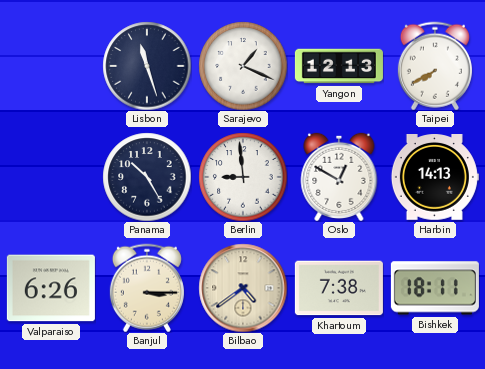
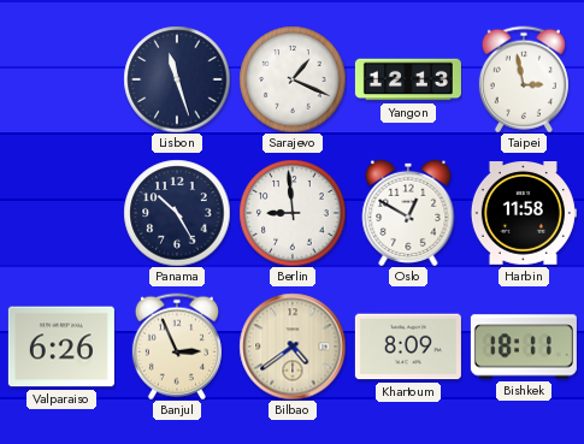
Taipei: 7:40 -> 2:58 (524, 79)
Harbin: 14:13 -> 11:58 (524, 214)
Banjul: 3:15 -> 2:56 (177, 347)
Khartoum: 7:38 -> 8:09 (408, 347)
